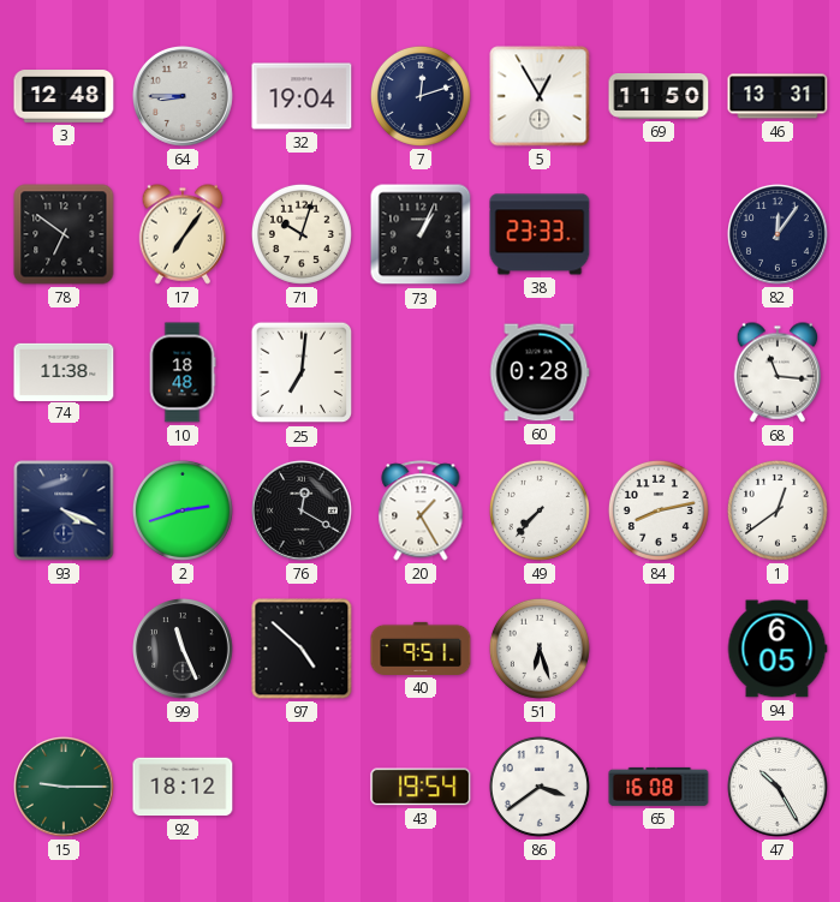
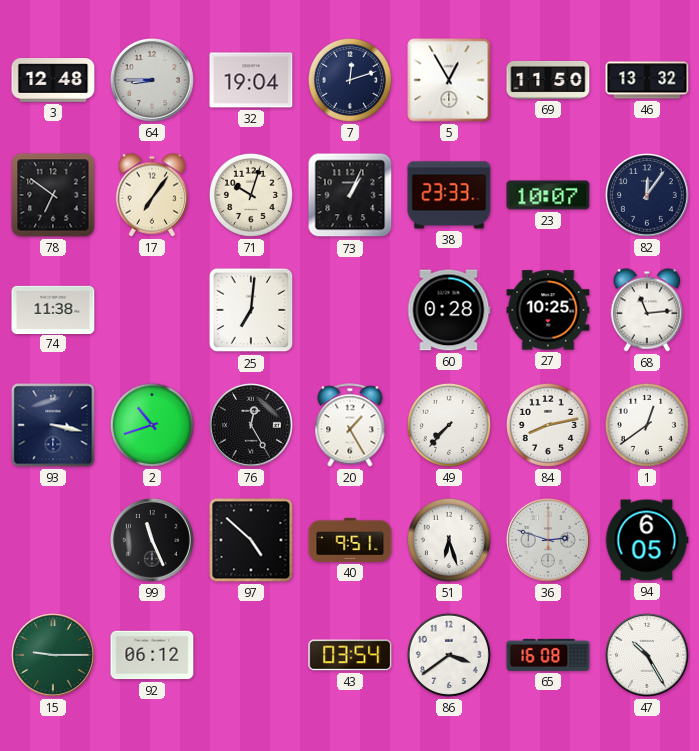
46: 13:31 -> 13:32 (647, 80)
23: none -> 10:07 (548, 195)
10: 18:48 -> none (183, 372)
27: none -> 10:25 (548, 310)
68: 11:16 -> 11:14 (647, 310)
93: 4:19 -> 3:17 (53, 425)
2: 2:42 -> 10:42 (152, 425)
76: 12:20 -> 12:25 (252, 426)
36: none -> 2:48 (549, 541)
92: 18:12 -> 06:12 (152, 655)
43: 19:54 -> 03:54 (350, 655)
